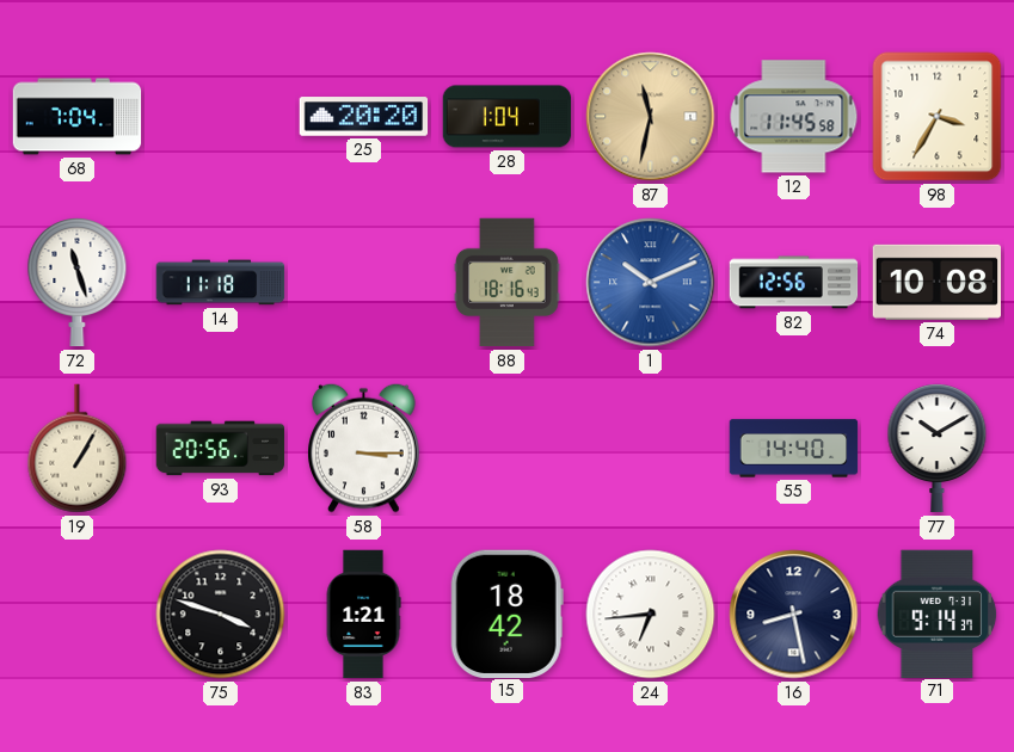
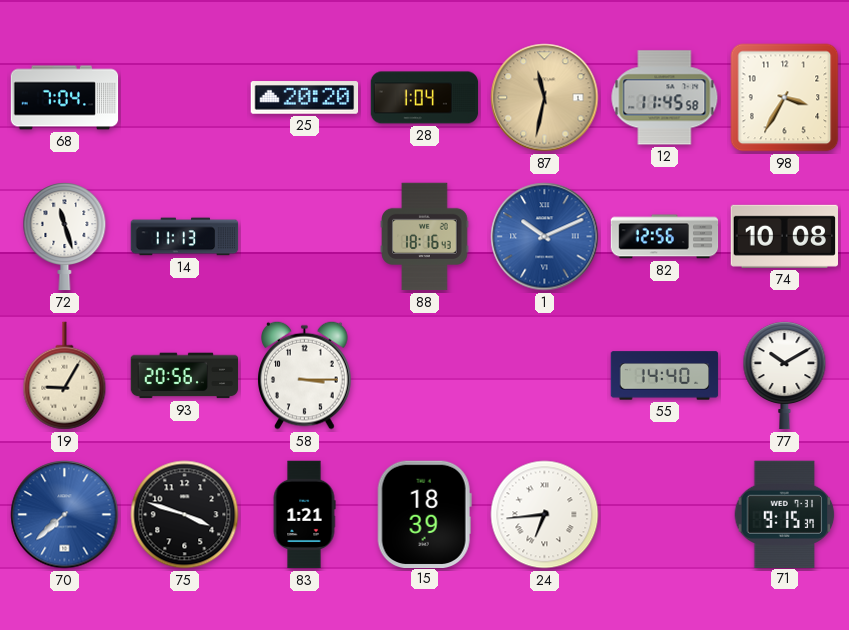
14: 11:18 -> 11:13 (185, 237)
19: 1:05 -> 9:05 (65, 376)
70: none -> 7:38 (65, 515)
15: 18:42 -> 18:39 (424, 514)
16: 8:28 -> none (794, 615)
71: 9:14 -> 9:15 (785, 514)
